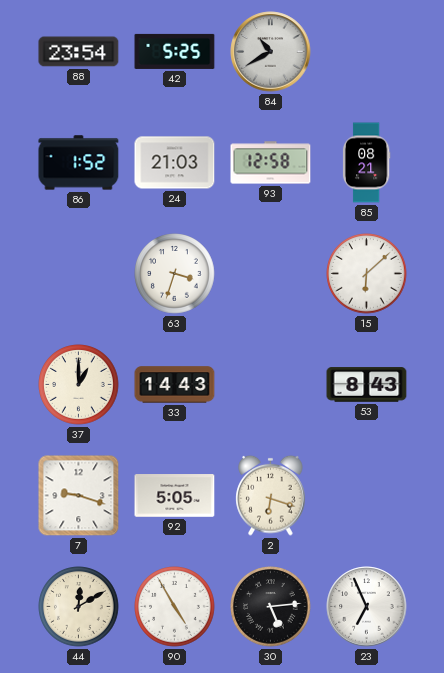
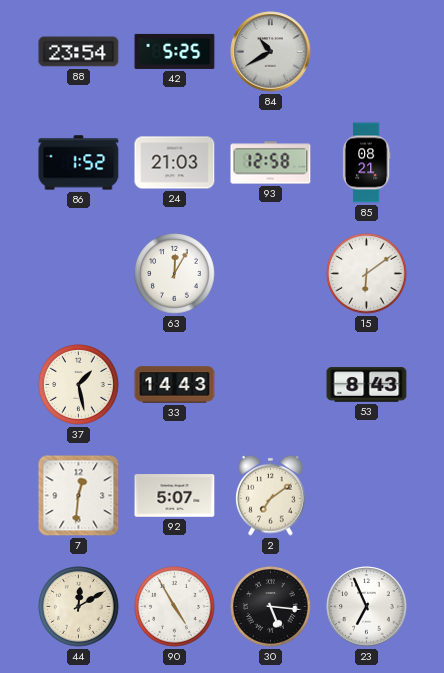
63: 3:33 -> 12:05 (175, 274)
15: 6:08 -> 6:09 (367, 274)
37: 1:00 -> 1:28 (79, 385)
7: 9:18 -> 12:31 (79, 496)
92: 5:05 -> 5:07 (175, 496)
2: 6:18 -> 7:09 (271, 495)
30: 5:14 -> 5:16 (271, 607)
